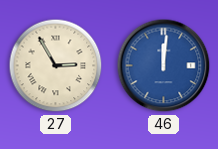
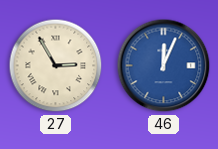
46: 12:01 -> 12:04 (164, 66)
